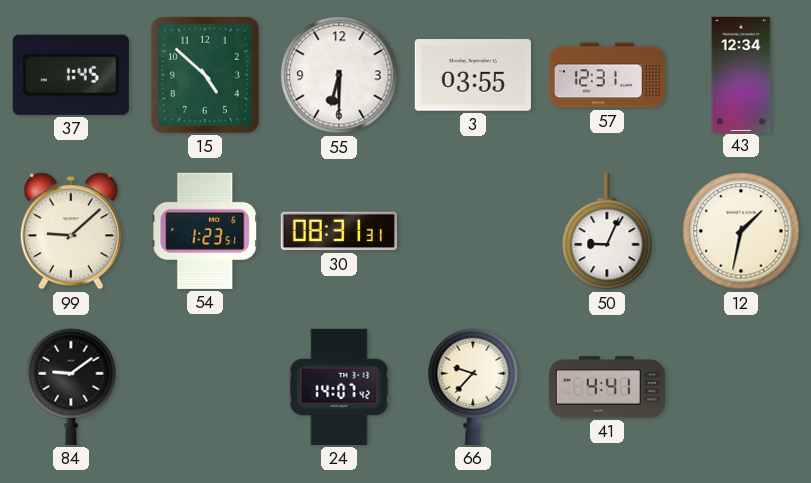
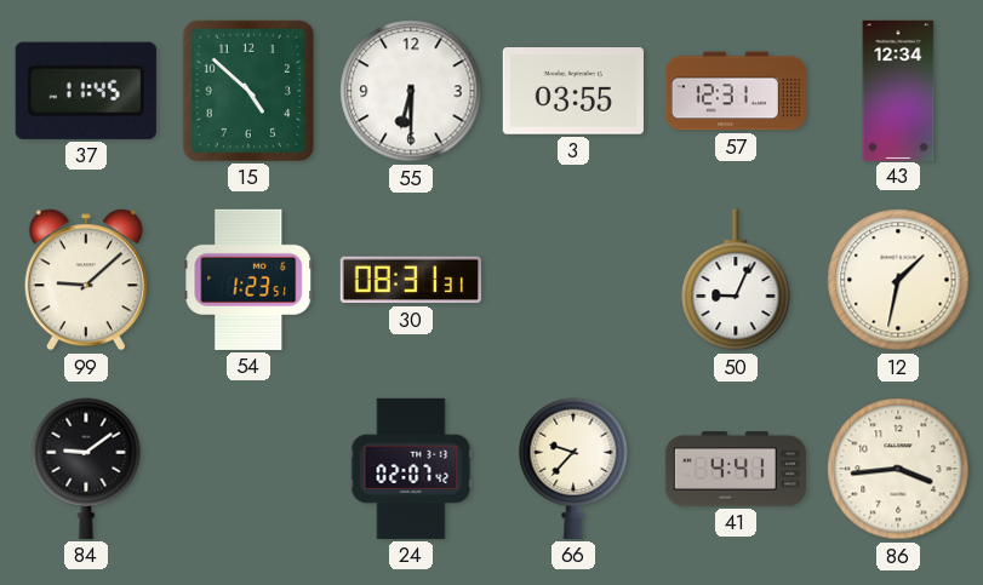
37: 1:45 -> 11:45 (86, 91)
24: 14:07 -> 02:07 (411, 469)
86: none -> 3:44 (898, 469)
